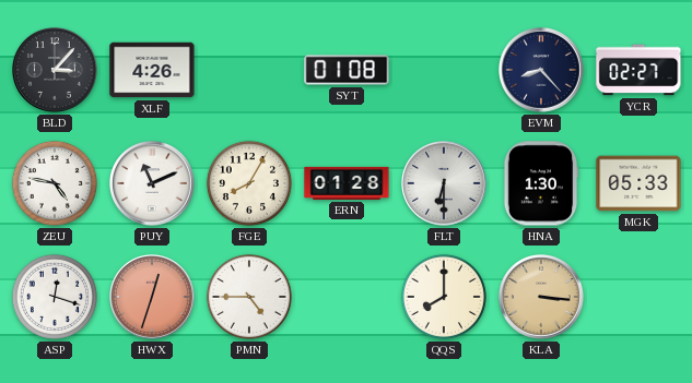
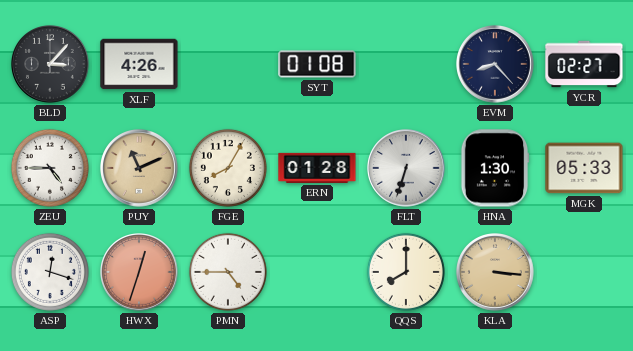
ZEU: 4:47 -> 4:45 (50, 168)
PUY dial: white -> champagne (139, 168)
FLT: 6:30 -> 6:33 (406, 168)
